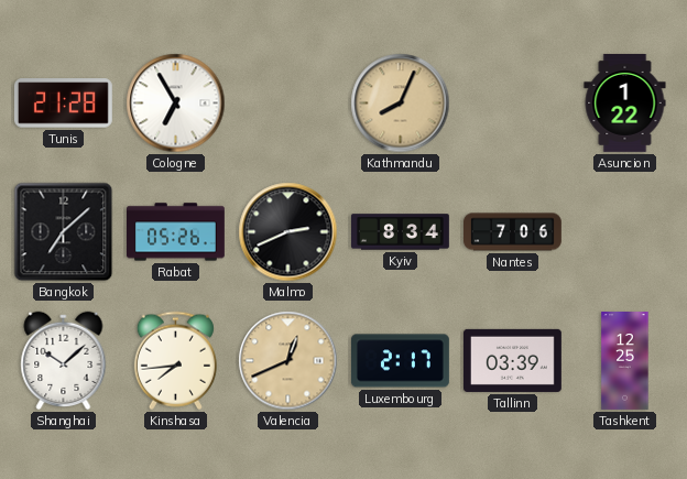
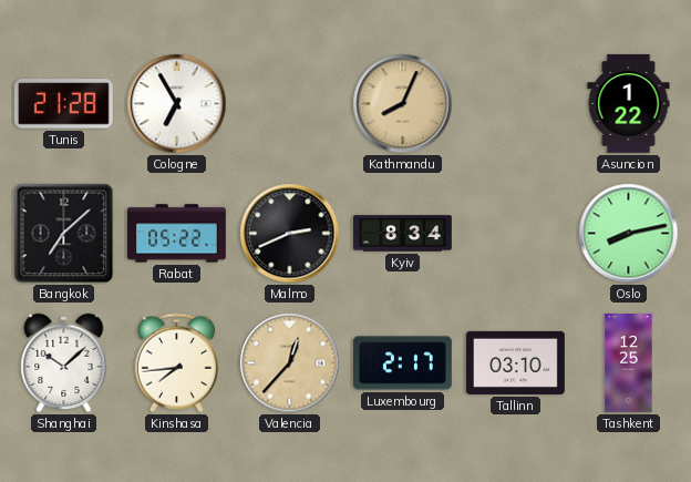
Rabat: 05:26 -> 05:22 (177, 234)
Nantes: 7:06 -> none (513, 232)
Oslo: none -> 8:13 (629, 234)
Valencia: 12:41 -> 12:37 (290, 363)
Tallinn: 03:39 -> 03:10 (515, 362)
